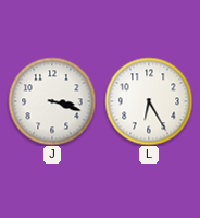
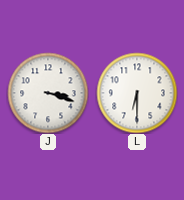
L: 6:25 -> 6:30 (137, 93)
